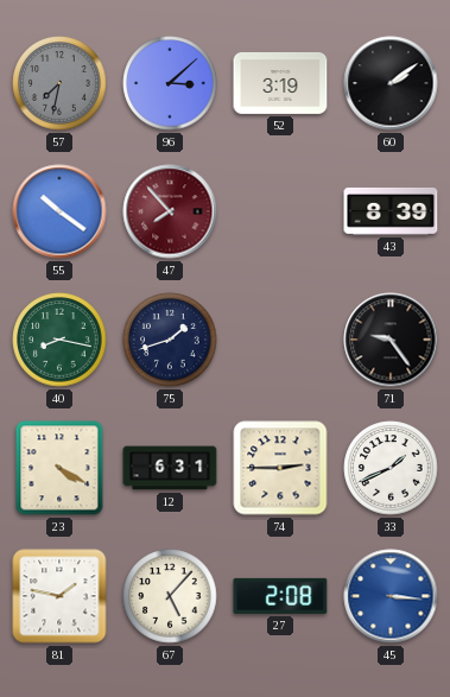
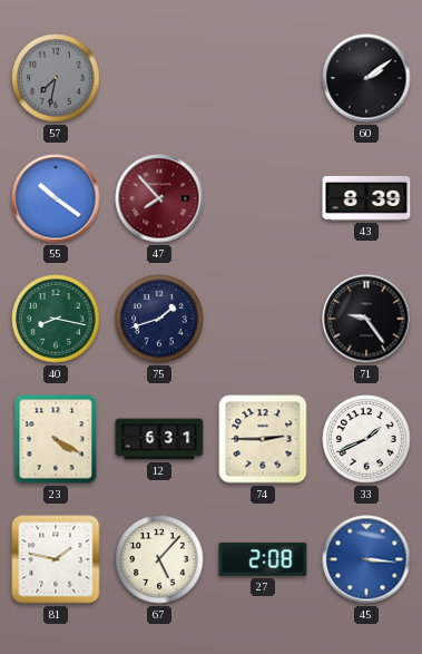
96: 3:08 -> none (170, 83)
52: 3:19 -> none (280, 83)
